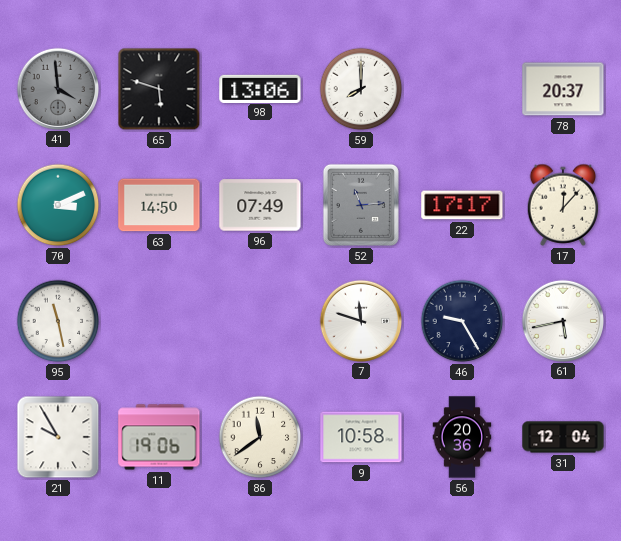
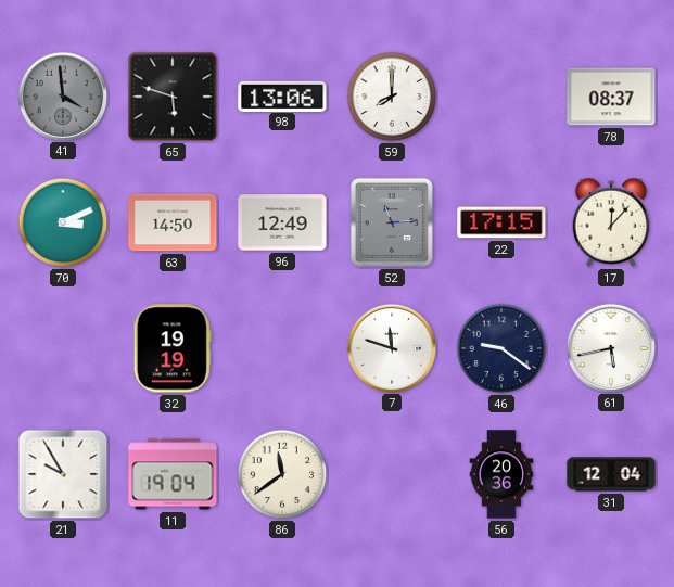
78: 20:37 -> 08:37 (611, 97)
96: 07:49 -> 12:49 (282, 222)
22: 17:17 -> 17:15 (501, 222)
95: 11:28 -> none (58, 321)
32: none -> 19:19 (173, 348)
46: 9:25 -> 9:21 (501, 348)
11: 19:06 -> 19:04 (173, 474)
9: 10:58 -> none (361, 437)
